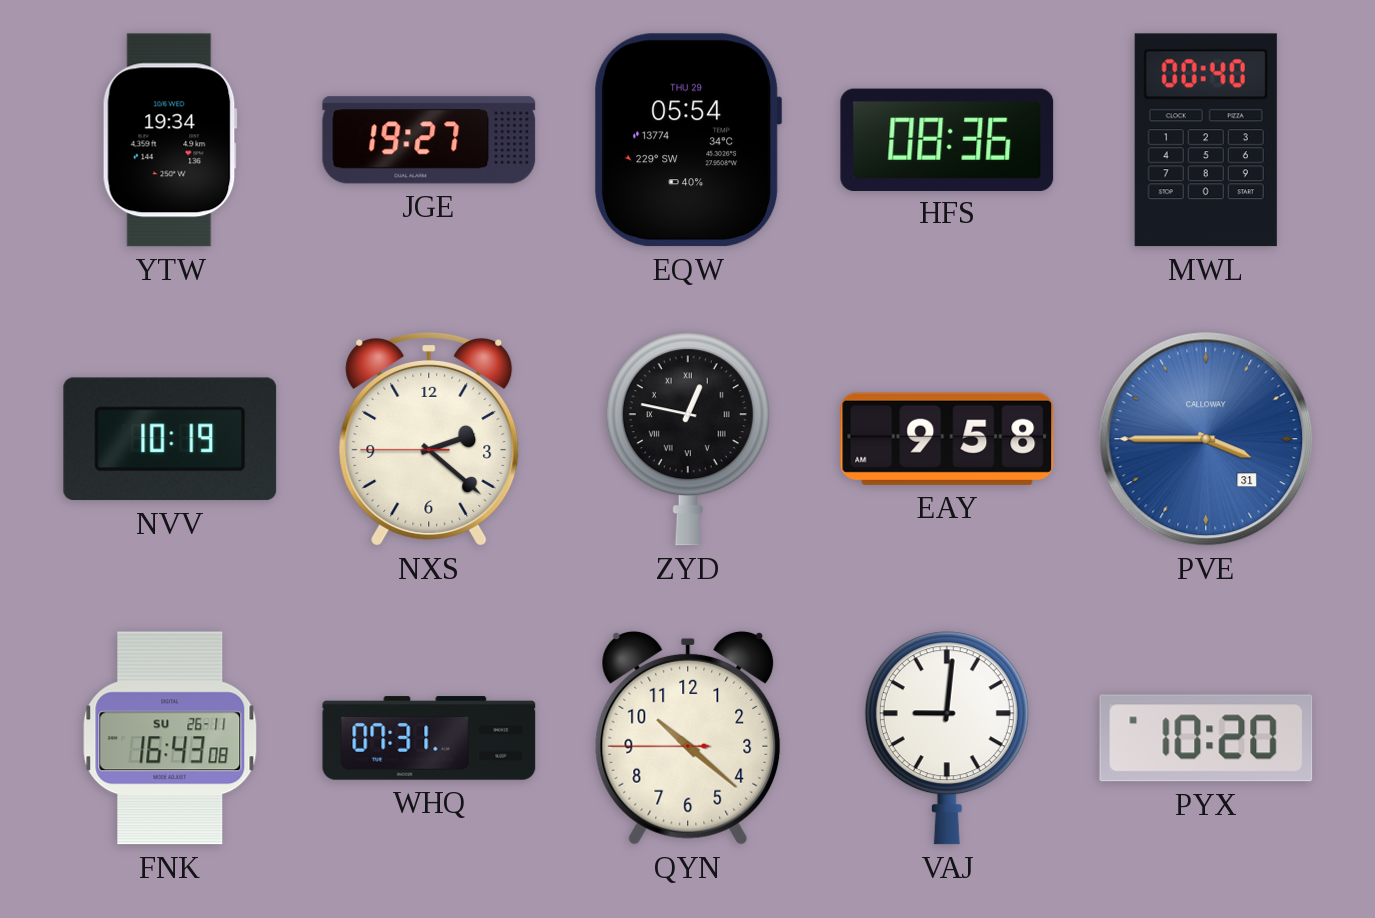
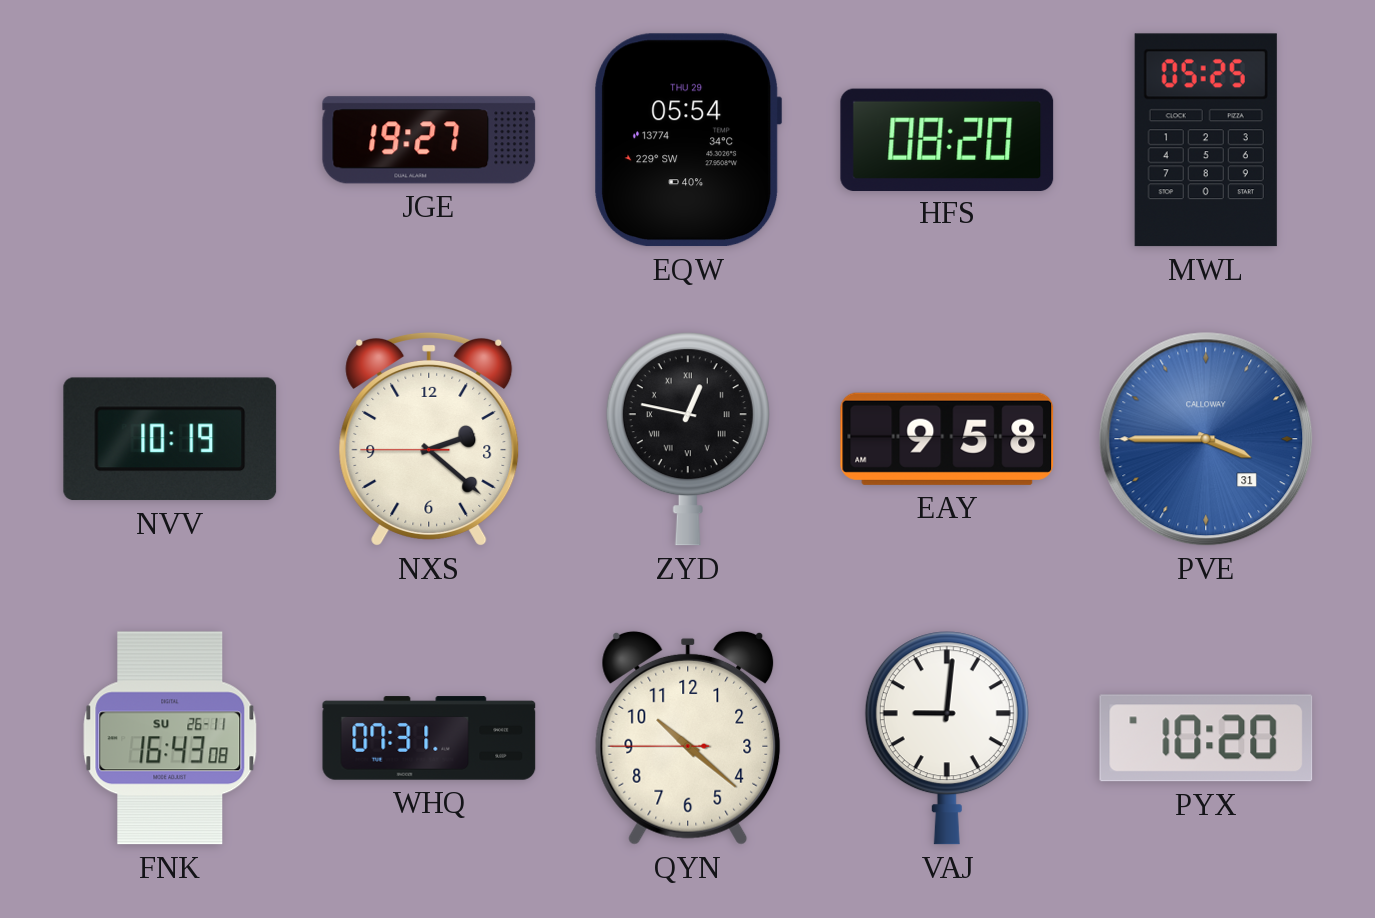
YTW: 19:34 -> none (170, 140)
HFS: 08:36 -> 08:20 (947, 139)
MWL: 00:40 -> 05:25 (1206, 140)
